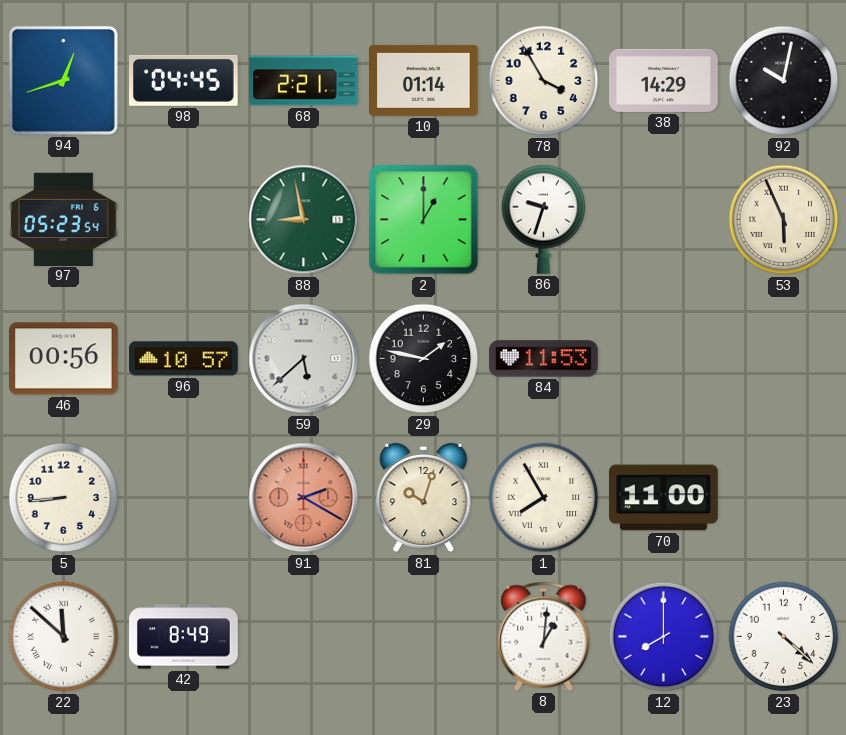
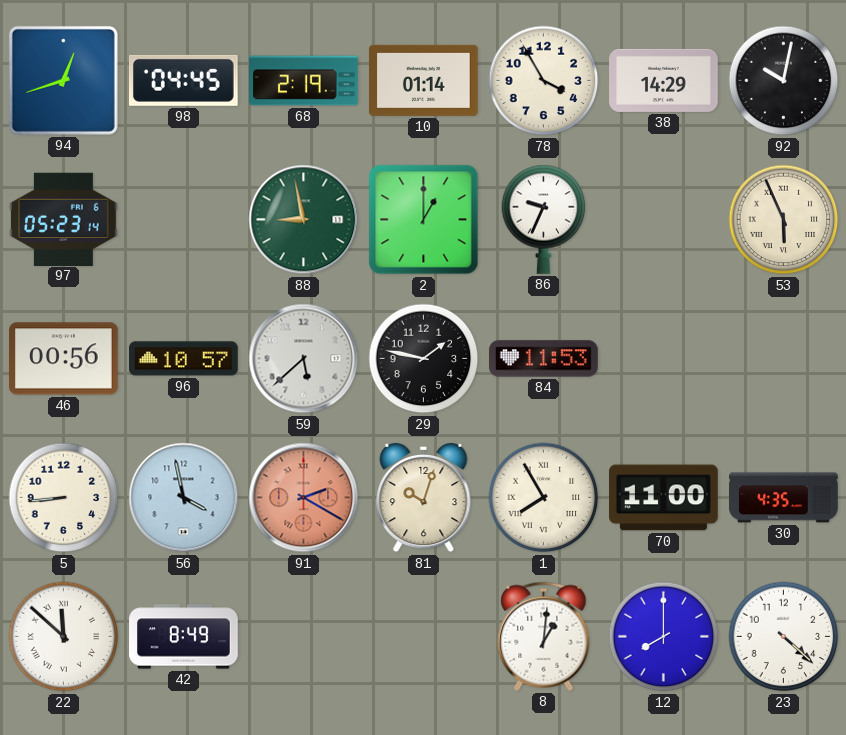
68: 2:21 -> 2:19 (304, 81)
97: 05:23:54 -> 05:23:14 (64, 219)
86: 9:33 -> 9:34 (544, 219)
56: none -> 3:58 (184, 498)
30: none -> 4:35 (784, 498)
